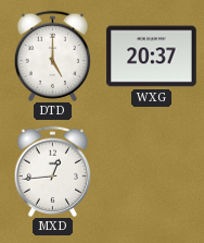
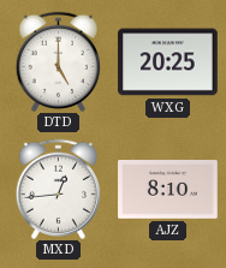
WXG: 20:37 -> 20:25 (168, 62)
AJZ: none -> 8:10 (168, 190)
